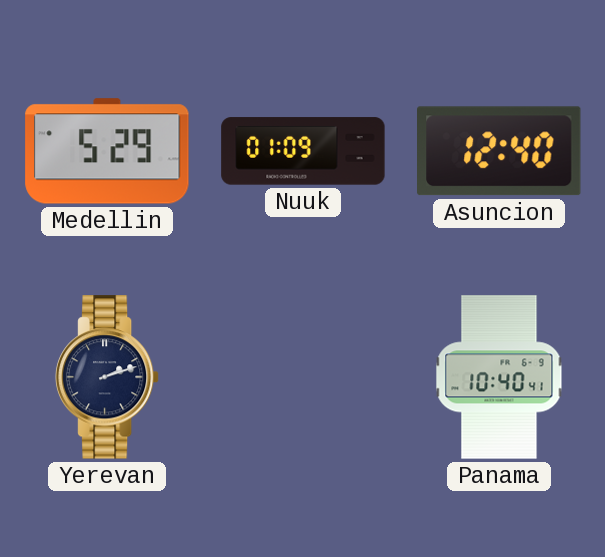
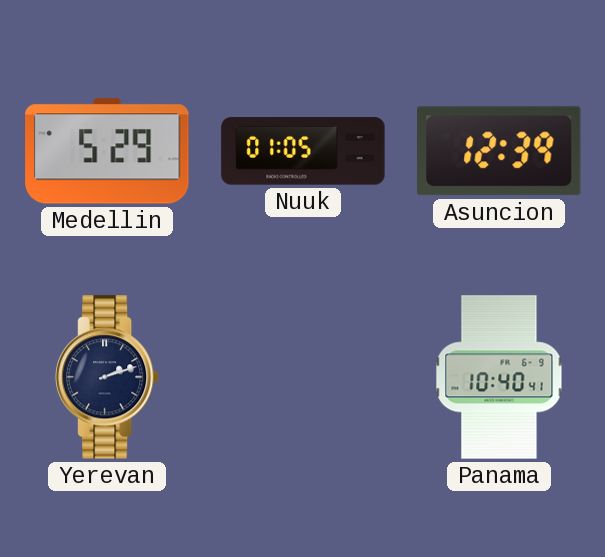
Nuuk: 01:09 -> 01:05 (303, 151)
Asuncion: 12:40 -> 12:39 (500, 151)
